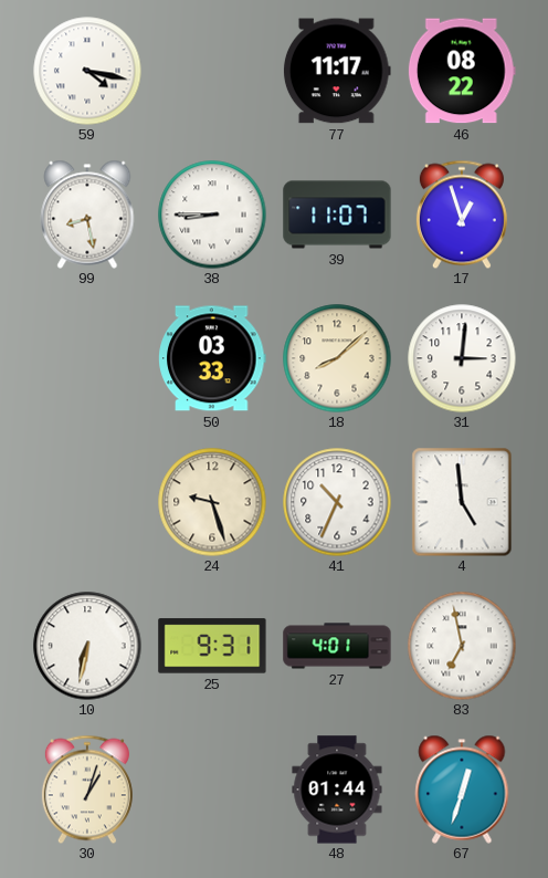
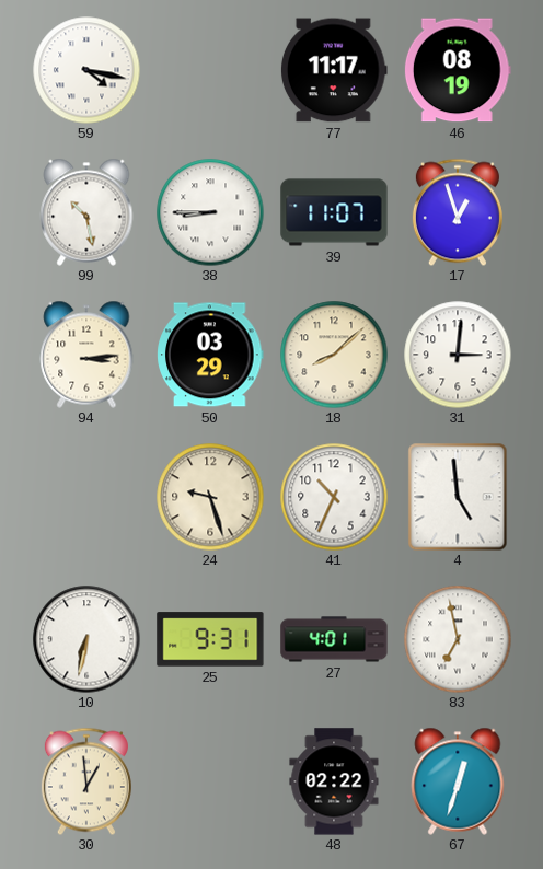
46: 08:22 -> 08:19 (458, 70)
99: 8:28 -> 10:28 (86, 212)
94: none -> 3:14 (86, 355)
50: 03:33 -> 03:29 (210, 355)
30: 1:03 -> 12:59 (86, 781)
48: 01:44 -> 02:22 (334, 781)
